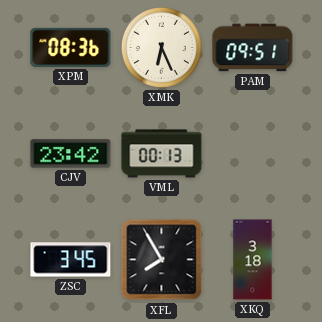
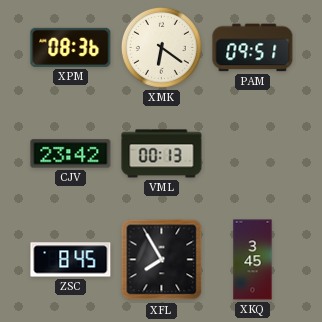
XMK: 6:26 -> 6:21 (161, 47)
ZSC: 3:45 -> 8:45 (71, 260)
XKQ: 3:18 -> 3:45 (253, 260)
